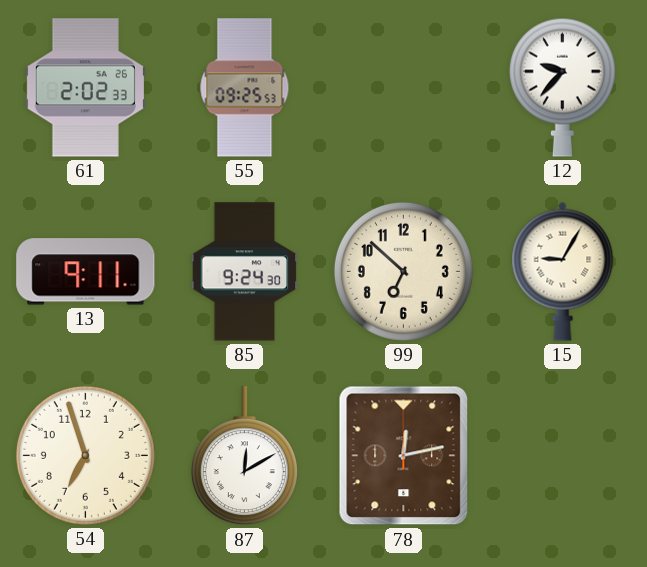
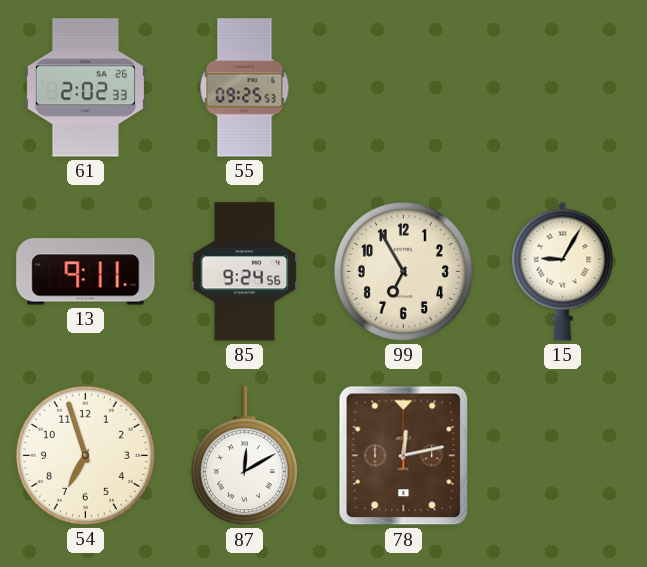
12: 9:37 -> none (562, 87)
85: 9:24:30 -> 9:24:56 (245, 272)
99: 6:52 -> 6:55 (403, 271)
